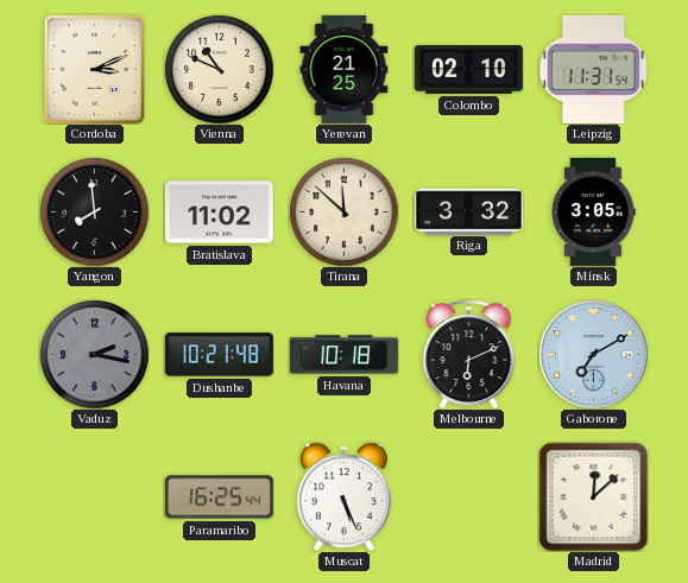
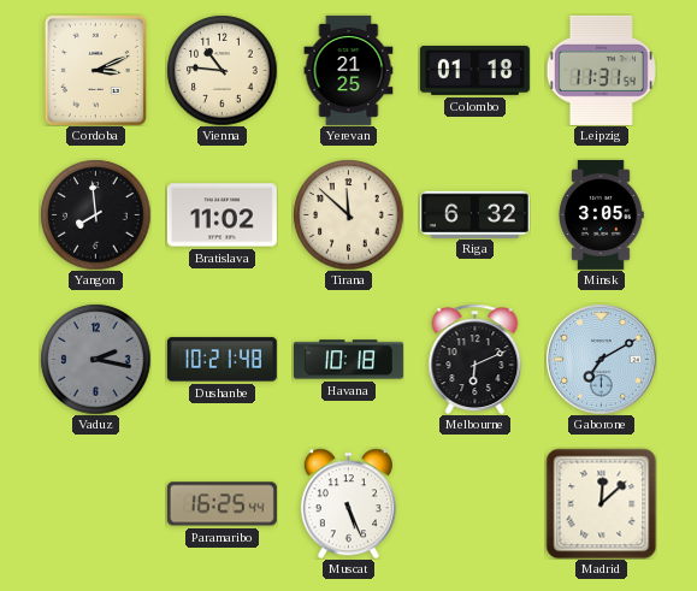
Vienna: 10:49 -> 10:46 (221, 70)
Colombo: 02:10 -> 01:18 (474, 70)
Riga: 3:32 -> 6:32 (474, 214)
